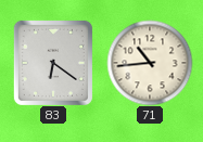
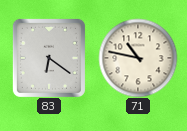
71: 10:44 -> 10:47 (138, 58)
